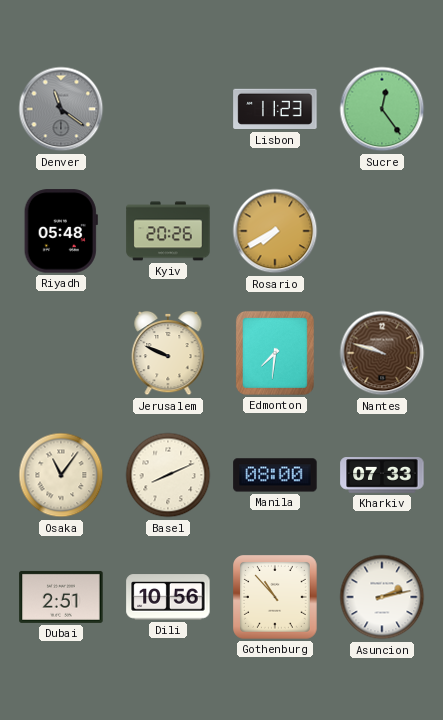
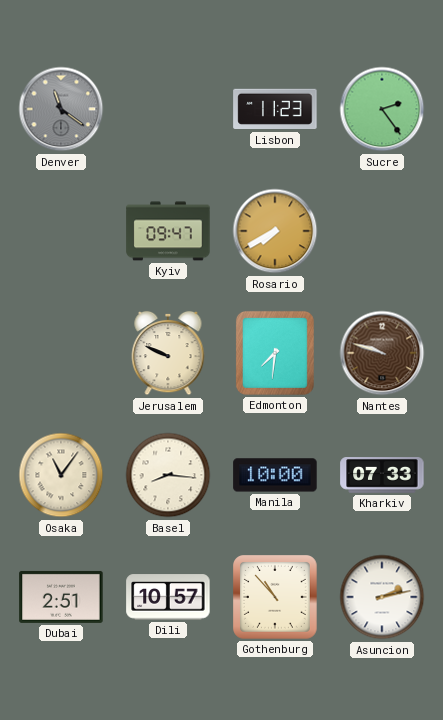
Sucre: 12:24 -> 2:24 (382, 109)
Riyadh: 05:48 -> none (61, 231)
Kyiv: 20:26 -> 09:47 (168, 231)
Basel: 8:11 -> 8:16 (168, 475)
Manila: 08:00 -> 10:00 (275, 475)
Dili: 10:56 -> 10:57 (168, 597)
